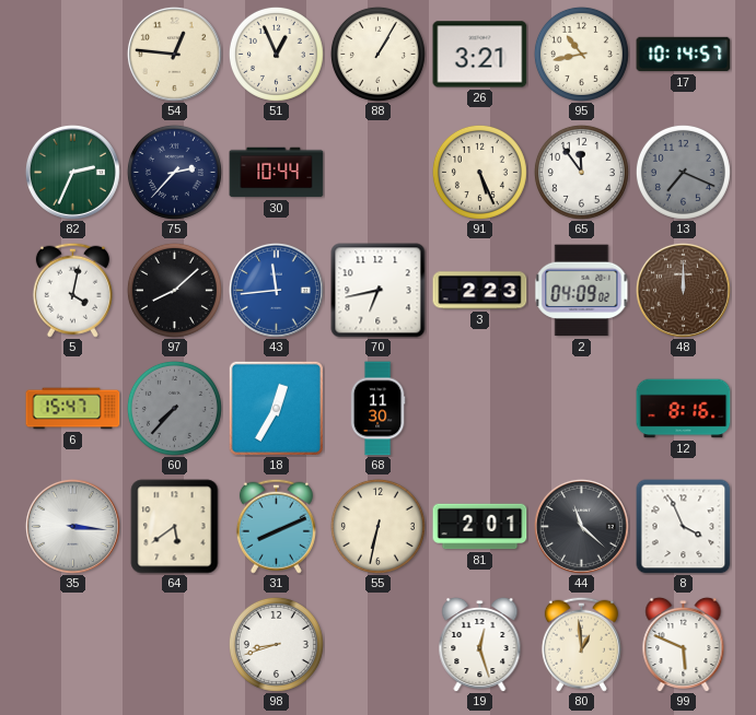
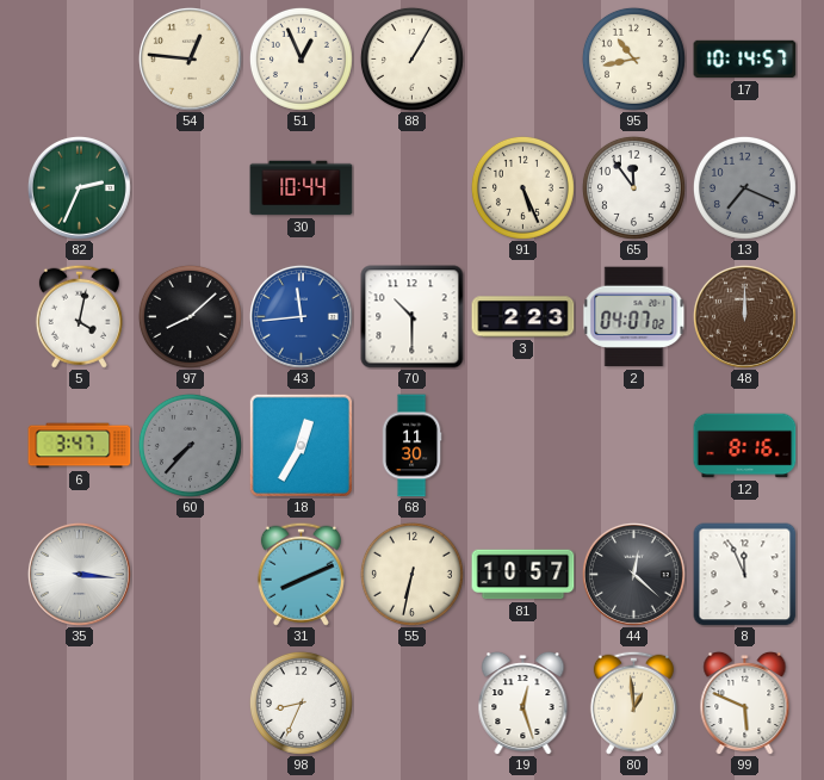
26: 3:21 -> none (480, 55)
75: 2:37 -> none (174, 172)
70: 6:43 -> 10:30 (413, 317)
2: 04:09 -> 04:07 (634, 317)
6: 15:47 -> 3:47 (80, 446)
64: 5:39 -> none (175, 527)
81: 2:01 -> 10:57 (523, 575)
44: 11:22 -> 12:22 (633, 574)
8: 3:56 -> 11:56 (745, 575)
98: 8:42 -> 8:34 (301, 702)
